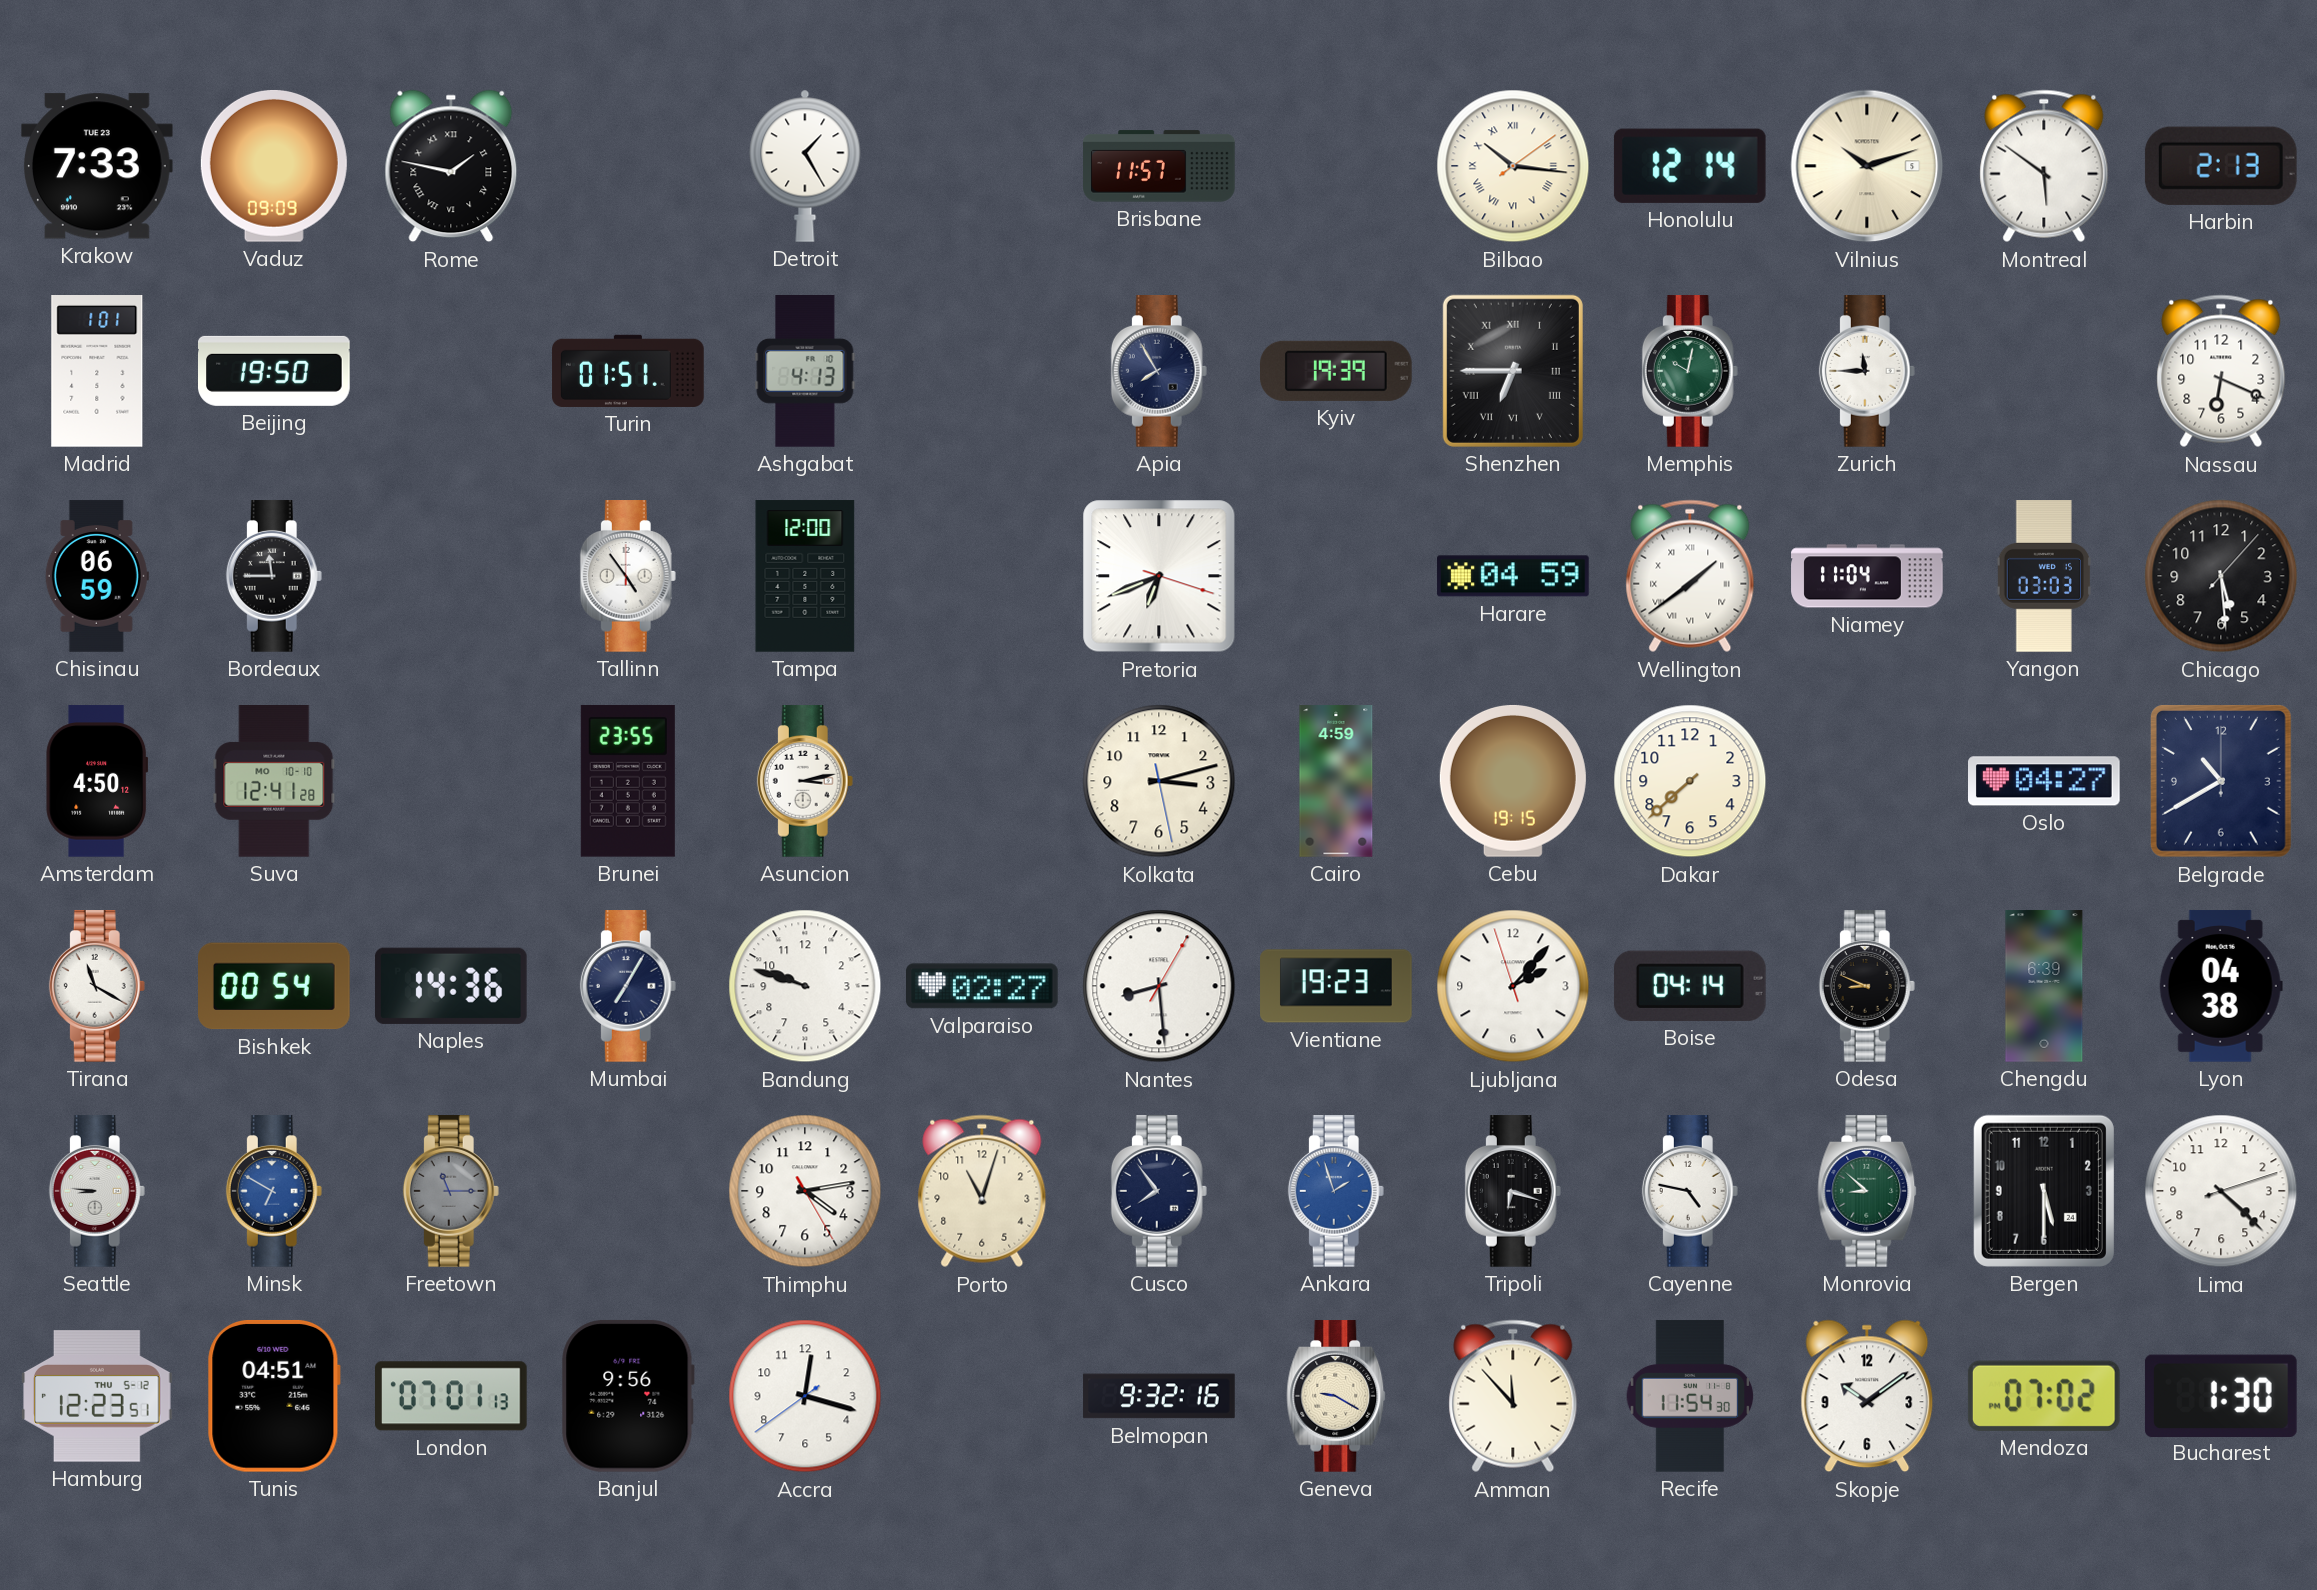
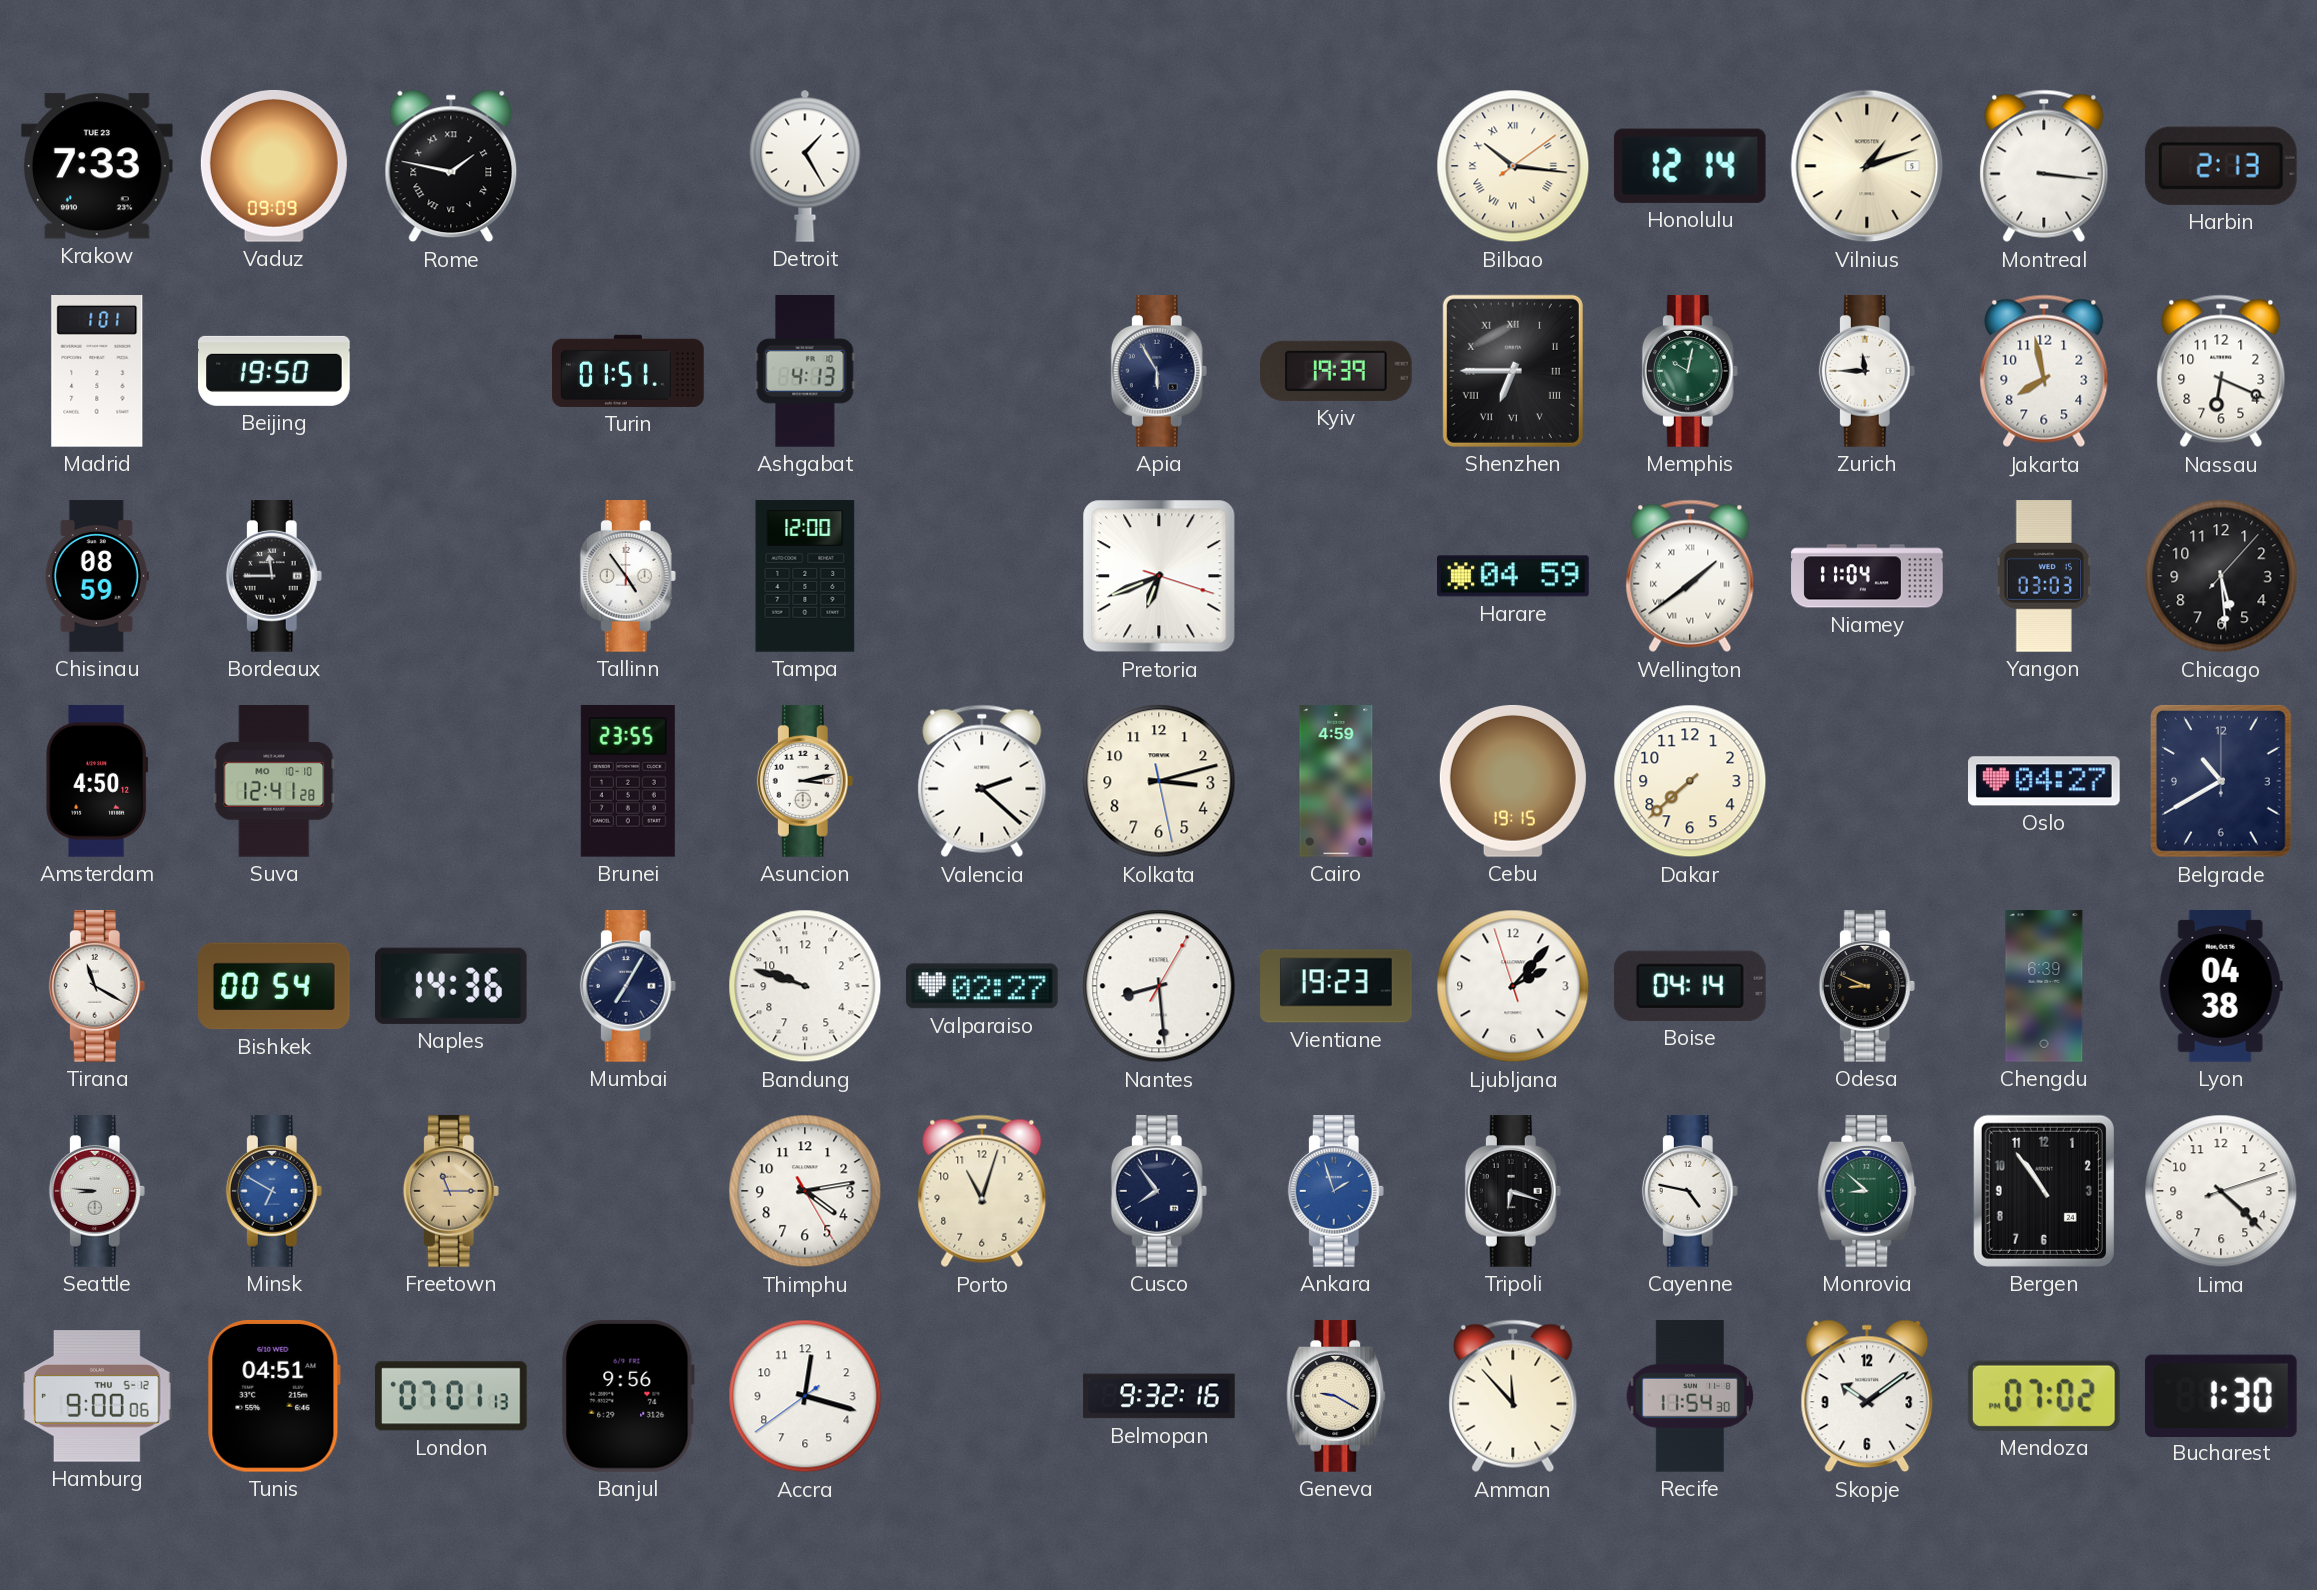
Brisbane: 11:57 -> none (1159, 166)
Vilnius: 10:12 -> 1:12 (1867, 166)
Montreal: 5:51 -> 3:16 (2044, 166)
Apia: 7:55 -> 5:55 (1159, 371)
Jakarta: none -> 7:58 (2044, 371)
Chisinau: 06:59 -> 08:59 (97, 576)
Valencia: none -> 2:22 (982, 781)
Freetown dial: grey -> champagne (451, 1191)
Bergen: 5:30 -> 10:54 (2044, 1191)
Hamburg: 12:23 -> 9:00 (97, 1396)
